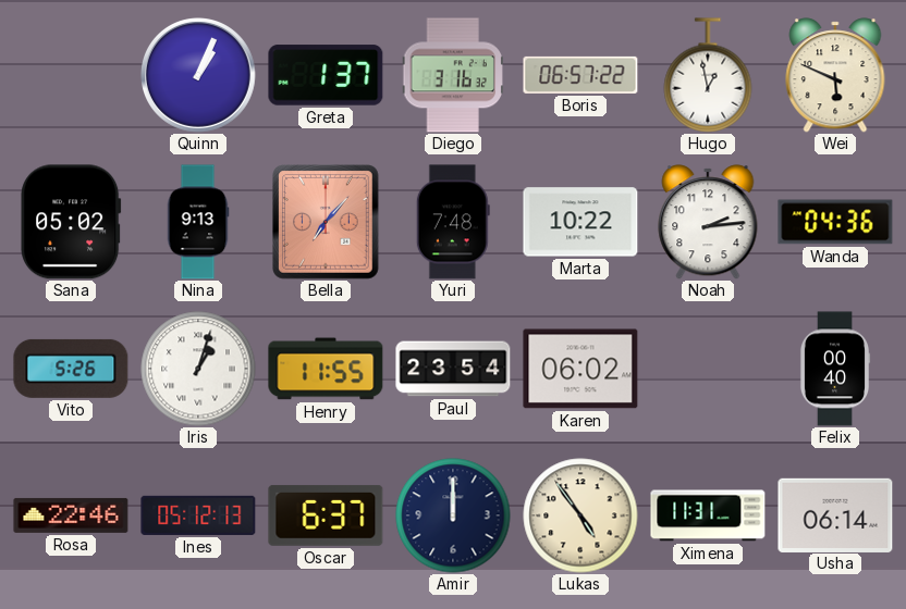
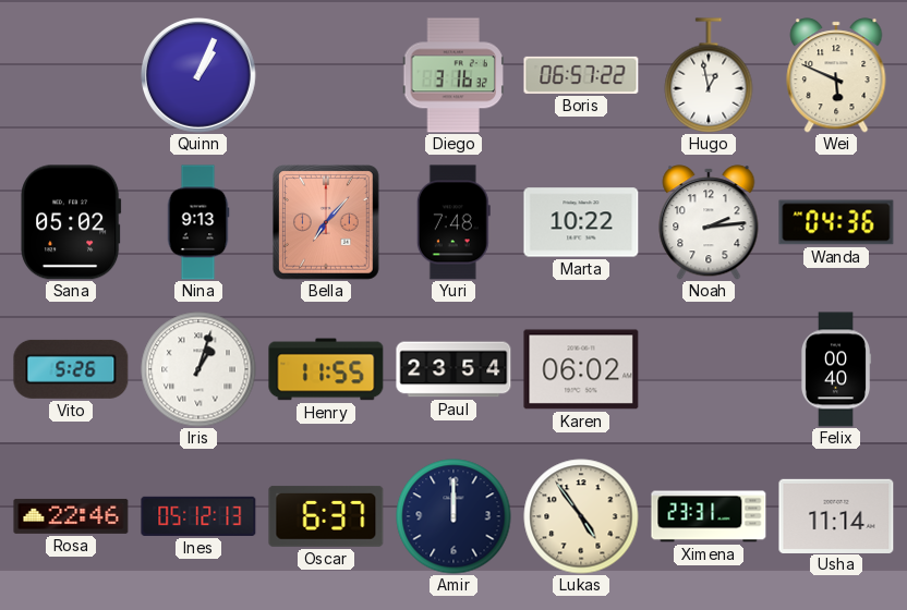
Greta: 1:37 -> none (326, 75)
Ximena: 11:31 -> 23:31 (709, 516)
Usha: 06:14 -> 11:14 (836, 515)
